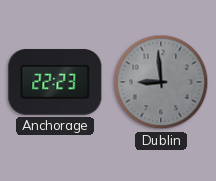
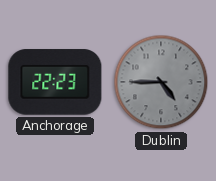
Dublin: 8:59 -> 4:45 (161, 82)
